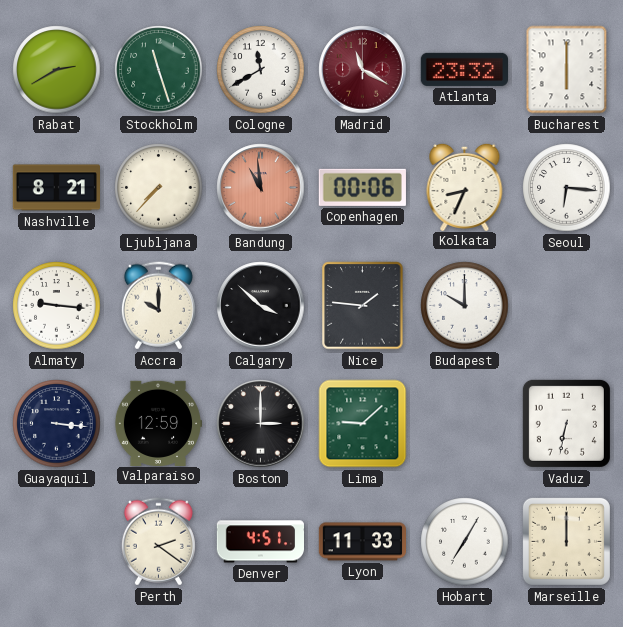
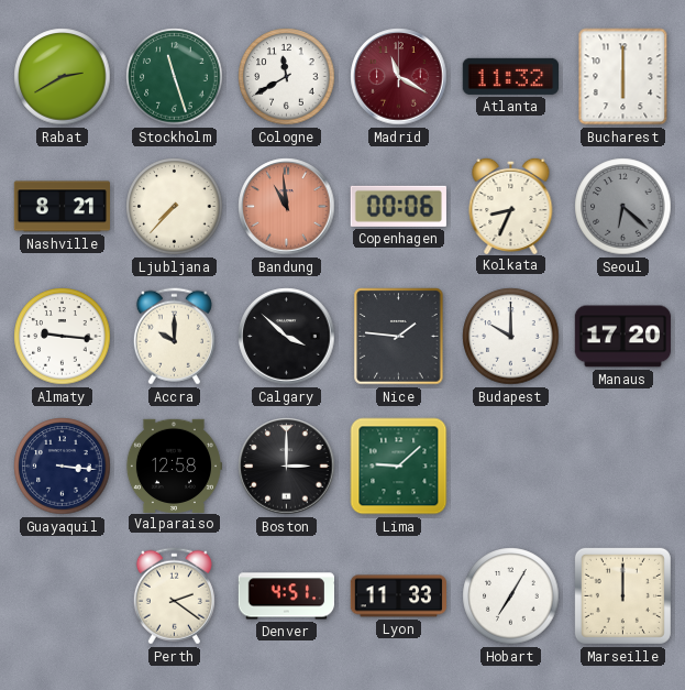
Atlanta: 23:32 -> 11:32 (510, 76)
Seoul: 6:16 -> 6:22 (623, 207)
Seoul dial: white -> grey (623, 207)
Manaus: none -> 17:20 (622, 337)
Valparaiso: 12:59 -> 12:58 (173, 466)
Vaduz: 6:32 -> none (566, 423)
